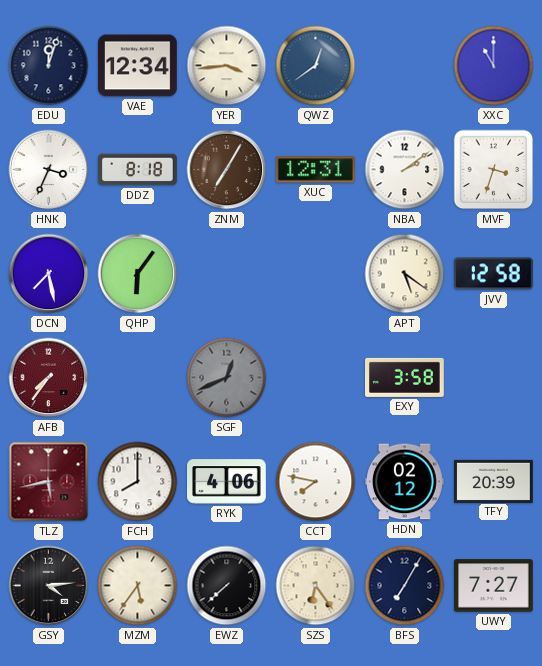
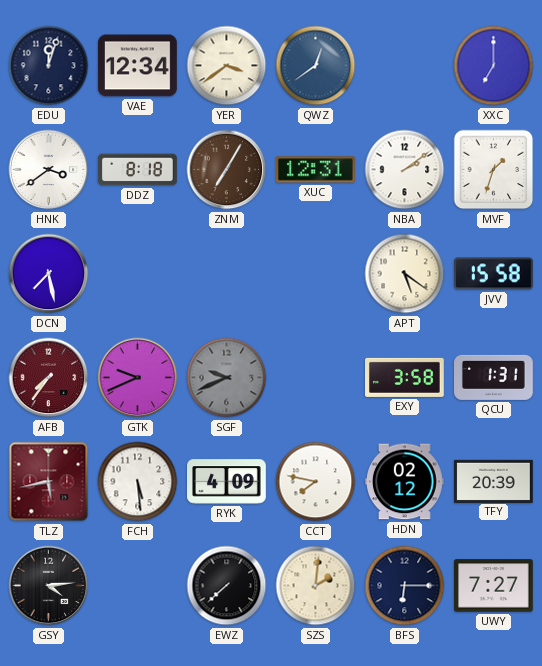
YER: 3:44 -> 3:39 (227, 66)
XXC: 11:00 -> 7:00 (494, 66)
HNK: 3:34 -> 3:39 (49, 170)
MVF: 3:33 -> 1:33 (494, 170)
QHP: 6:06 -> none (138, 274)
JVV: 12:58 -> 15:58 (494, 274)
GTK: none -> 9:41 (138, 378)
SGF: 12:41 -> 9:41 (227, 378)
QCU: none -> 1:31 (494, 377)
FCH: 8:00 -> 5:29 (138, 482)
RYK: 4:06 -> 4:09 (227, 482)
MZM: 5:36 -> none (138, 586)
SZS: 6:24 -> 2:01 (316, 586)
BFS: 7:05 -> 6:15 (405, 586)
